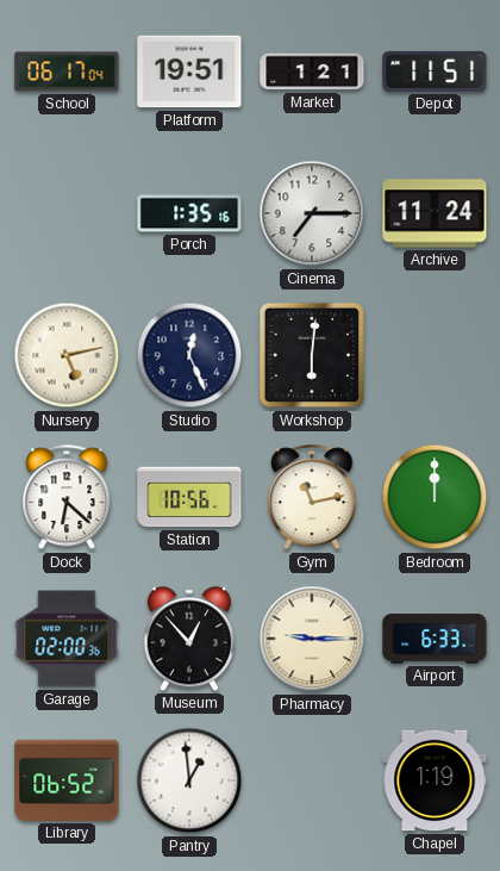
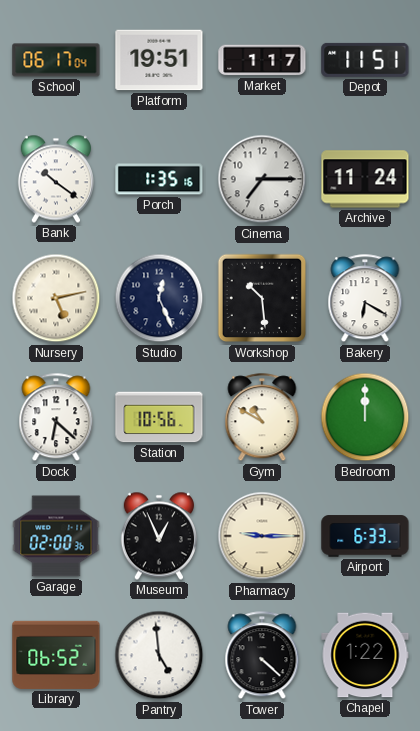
Market: 1:21 -> 1:17 (262, 60)
Bank: none -> 10:21 (56, 179)
Workshop: 6:01 -> 10:29 (262, 298)
Bakery: none -> 6:20 (365, 299)
Gym: 11:13 -> 10:50 (262, 418)
Museum: 12:53 -> 12:56 (159, 536)
Pantry: 12:59 -> 4:59 (159, 655)
Tower: none -> 4:22 (262, 656)
Chapel: 1:19 -> 1:22 (365, 655)
